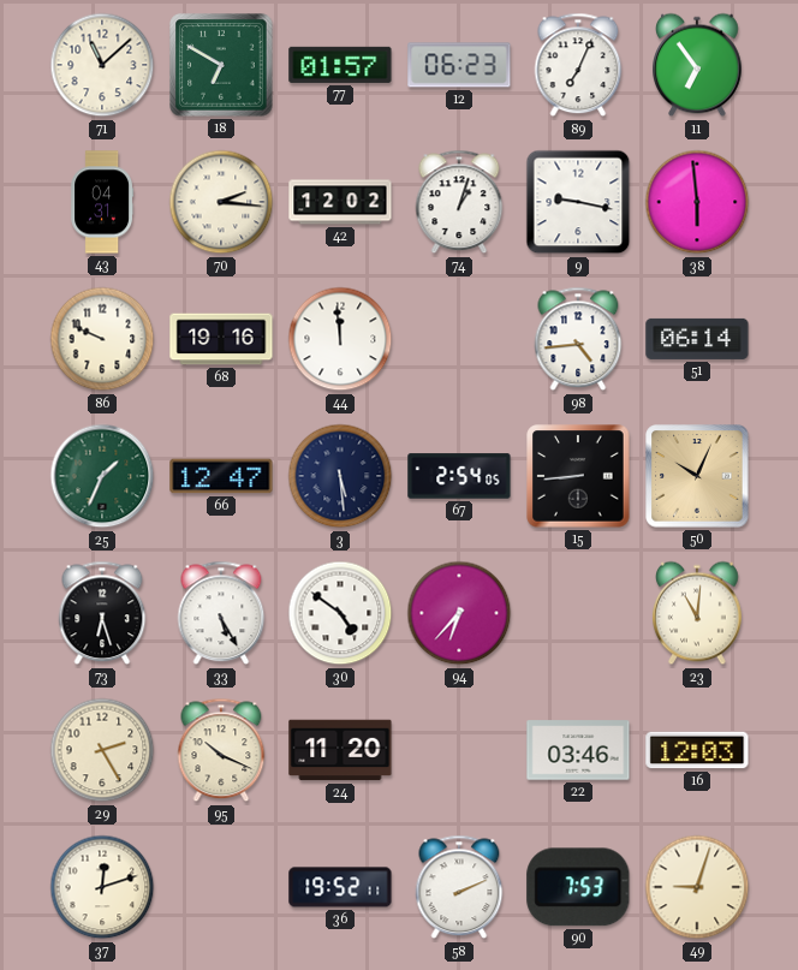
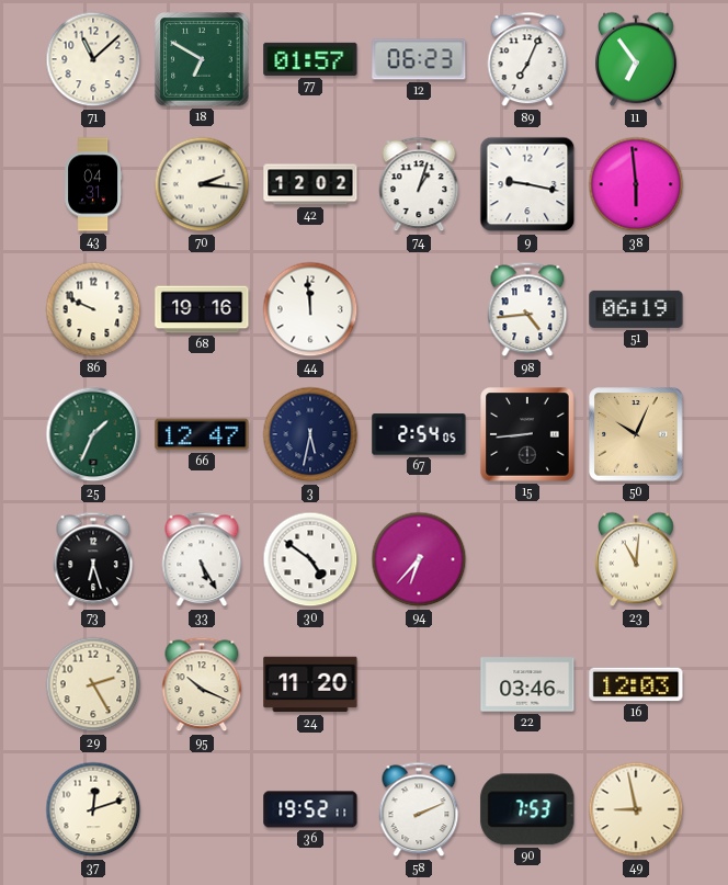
51: 06:14 -> 06:19 (636, 309)
3: 5:29 -> 5:32 (310, 434)
49: 9:03 -> 8:58 (636, 809)
